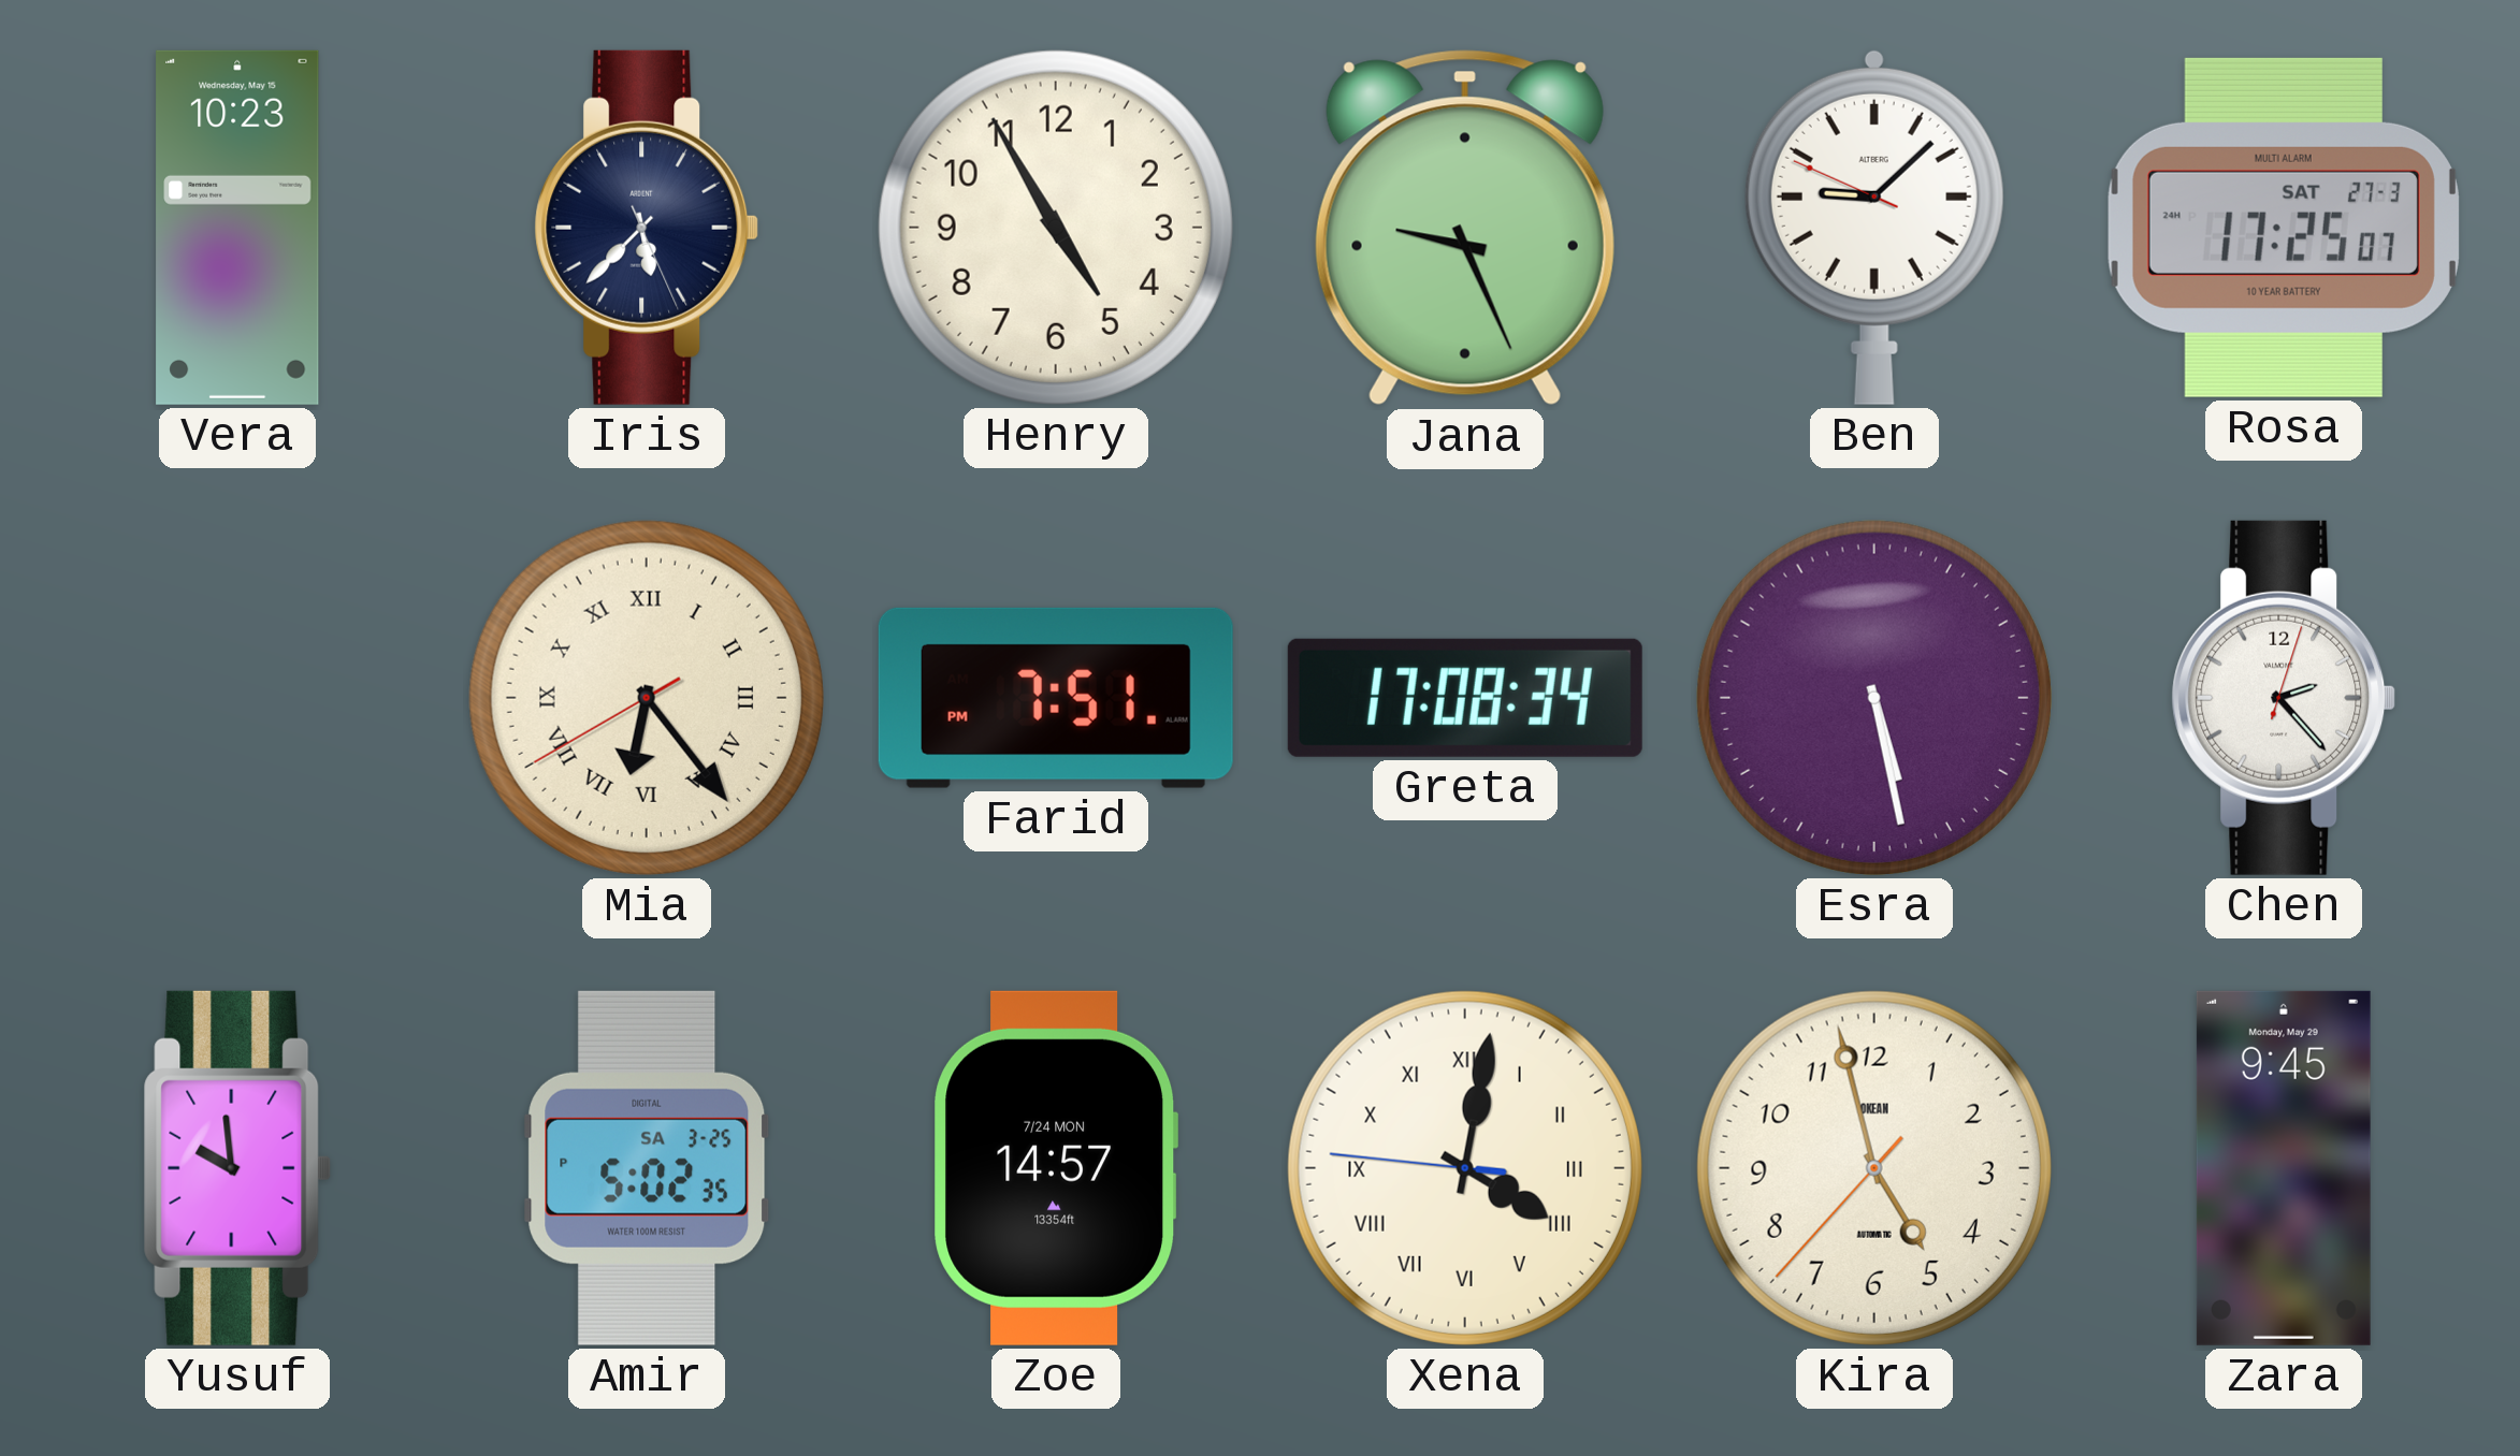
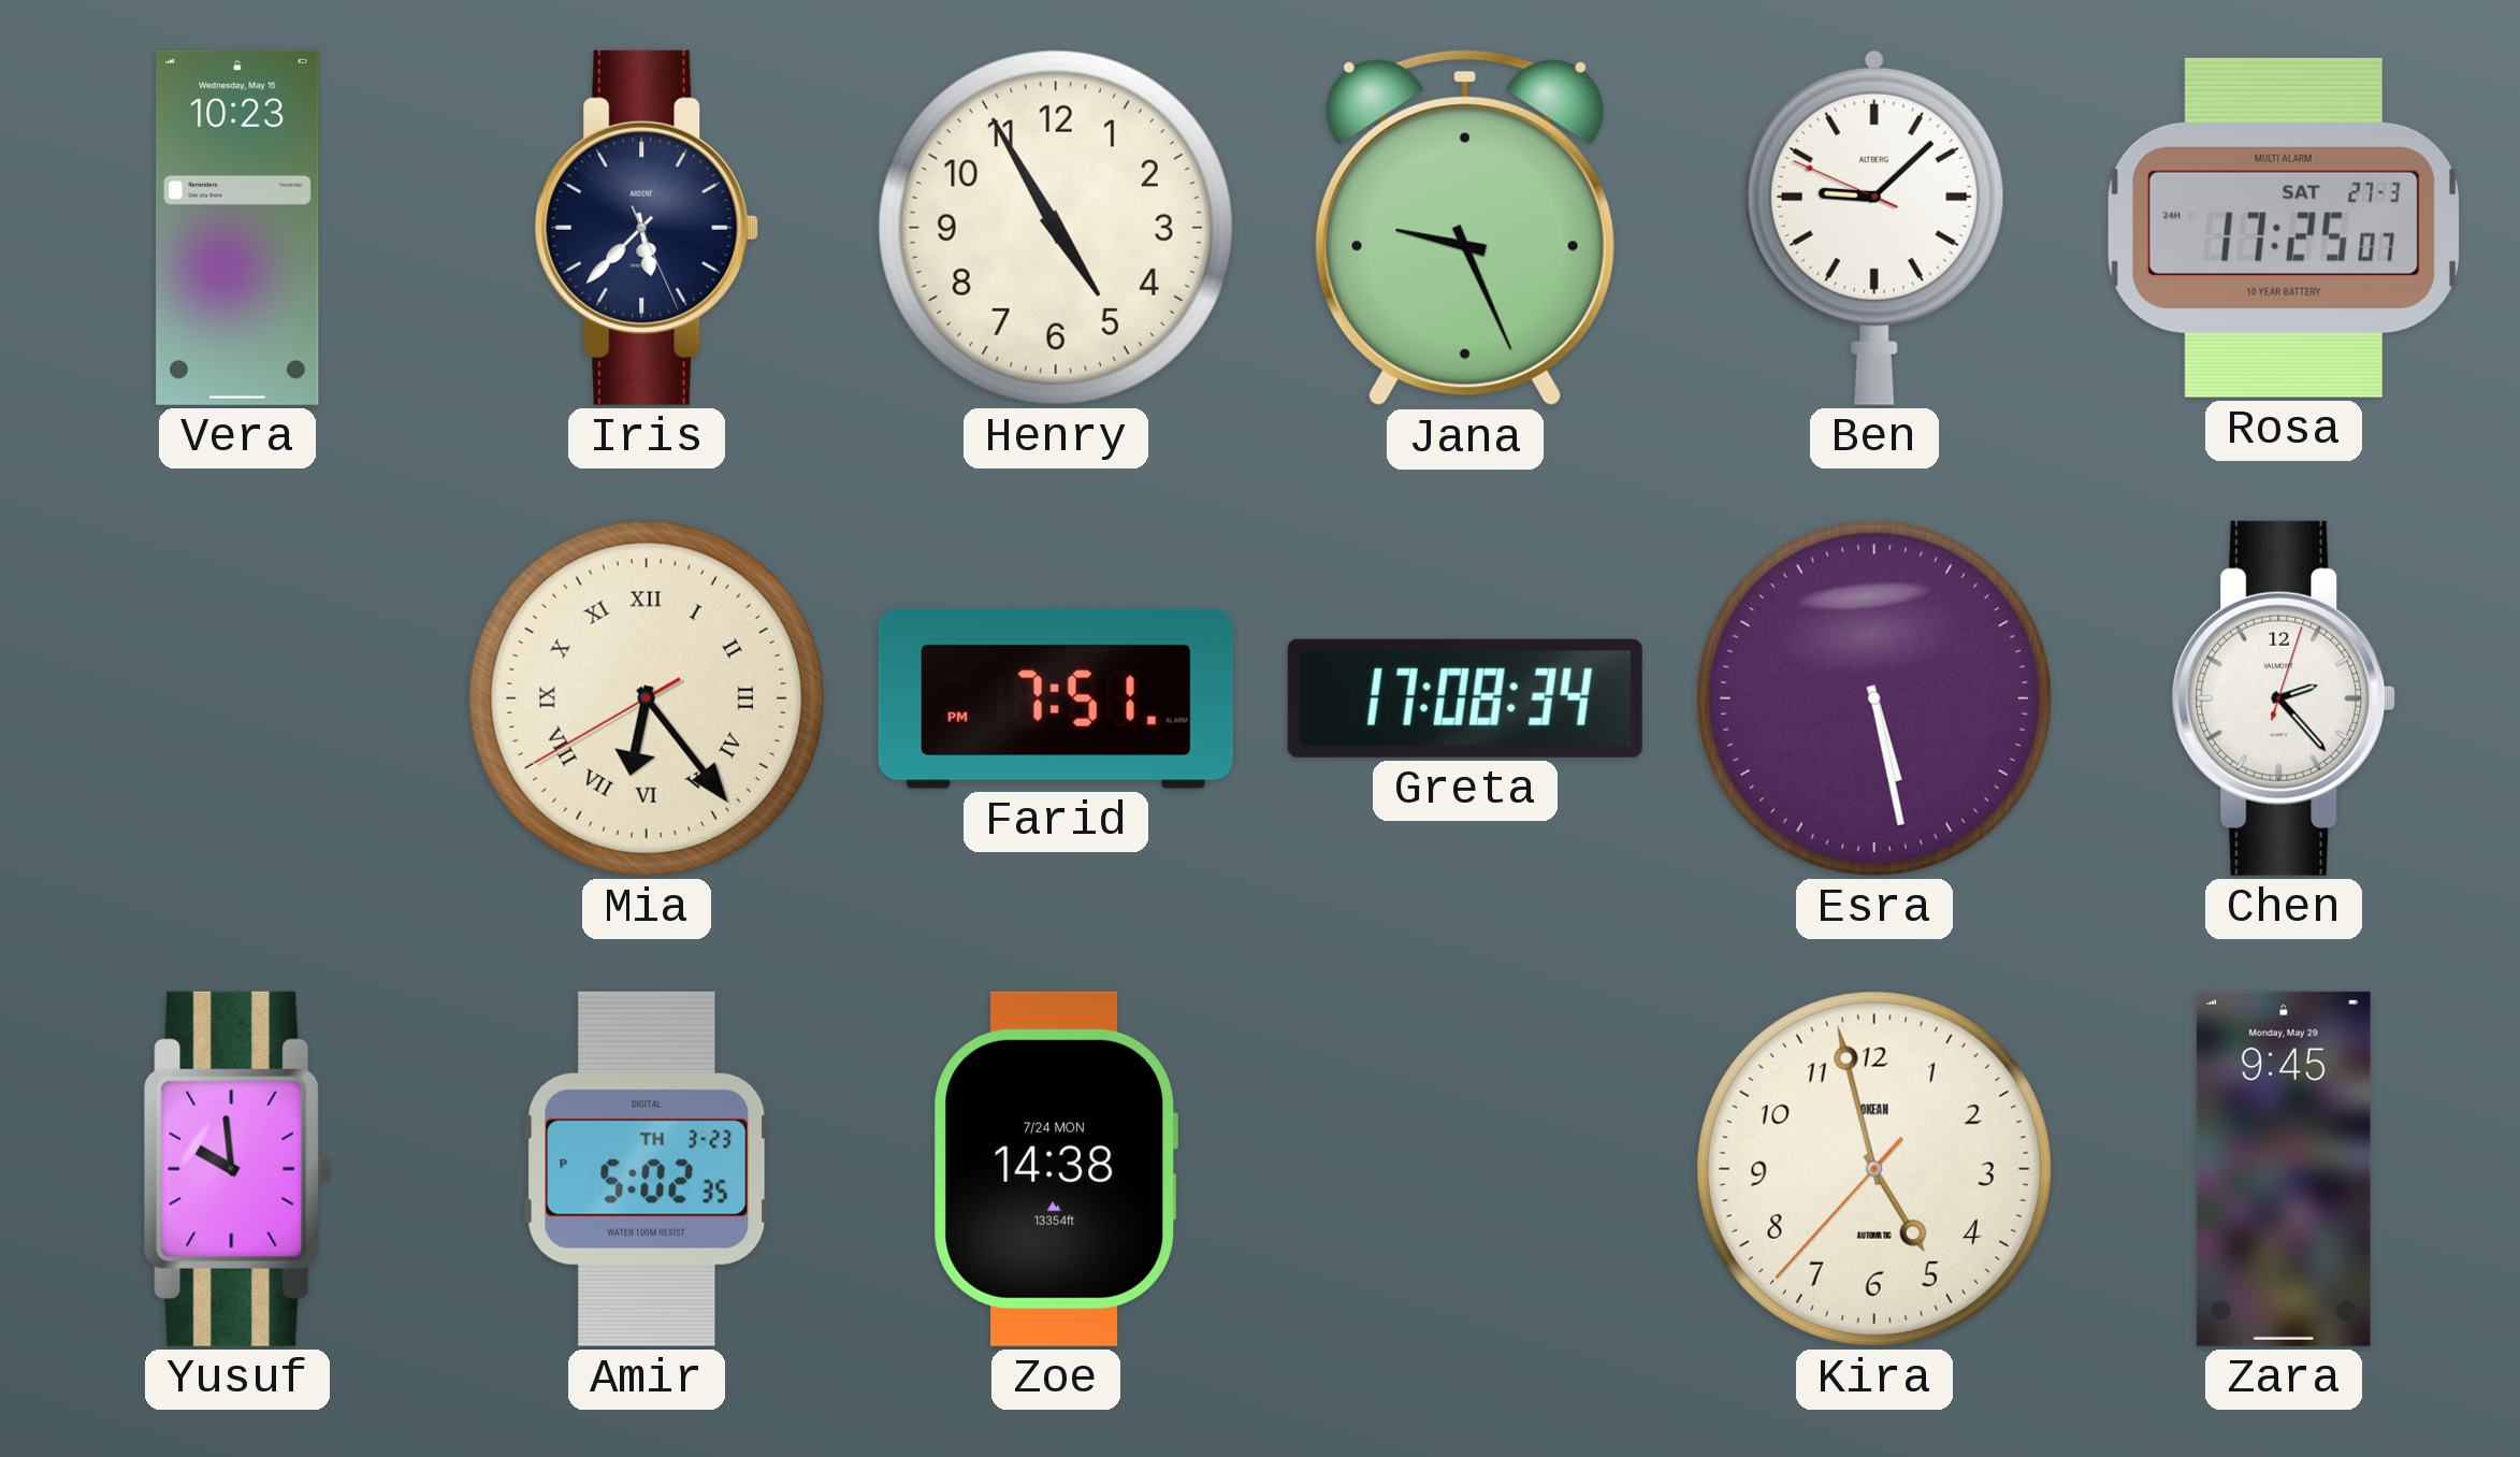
Amir date: SA 3-25 -> TH 3-23 (647, 1169)
Zoe: 14:57 -> 14:38 (1056, 1169)
Xena: 4:01 -> none (1465, 1168)
